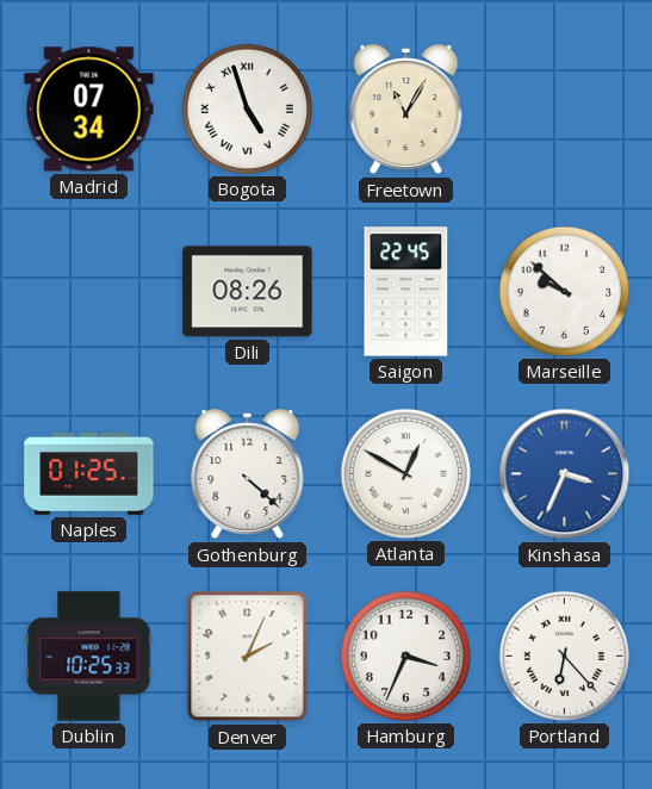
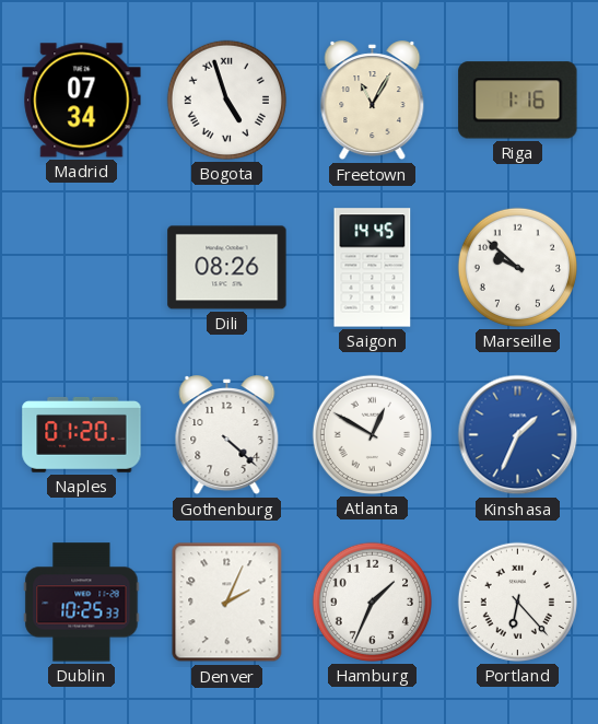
Riga: none -> 1:16 (518, 101)
Saigon: 22:45 -> 14:45 (373, 268)
Naples: 01:25 -> 01:20 (82, 434)
Kinshasa: 3:34 -> 1:34 (518, 435)
Hamburg: 3:34 -> 1:34 (372, 602)
